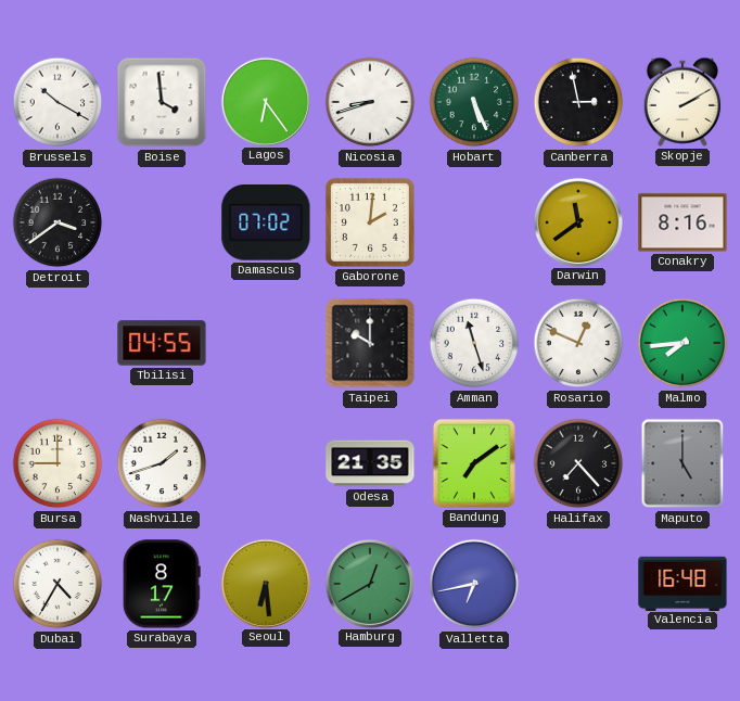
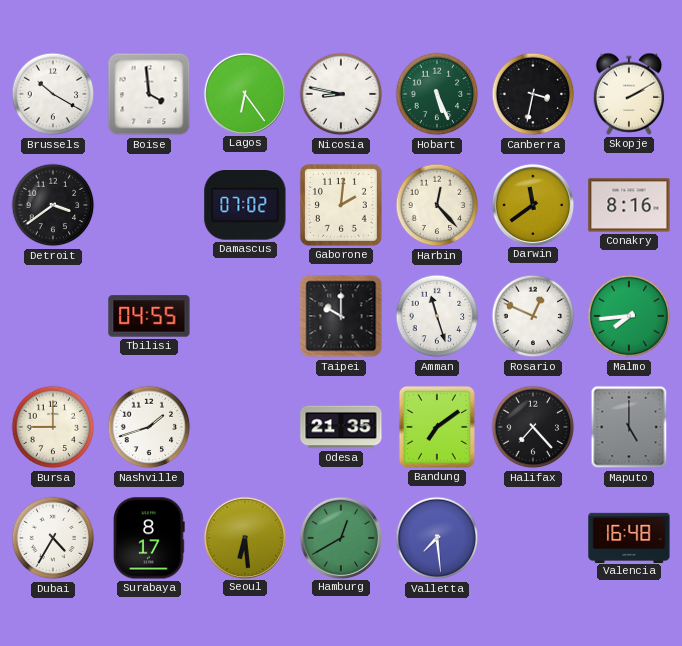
Nicosia: 8:42 -> 8:47 (341, 94)
Canberra: 2:58 -> 3:32 (533, 94)
Harbin: none -> 12:23 (437, 205)
Valletta: 6:43 -> 7:29 (437, 538)
